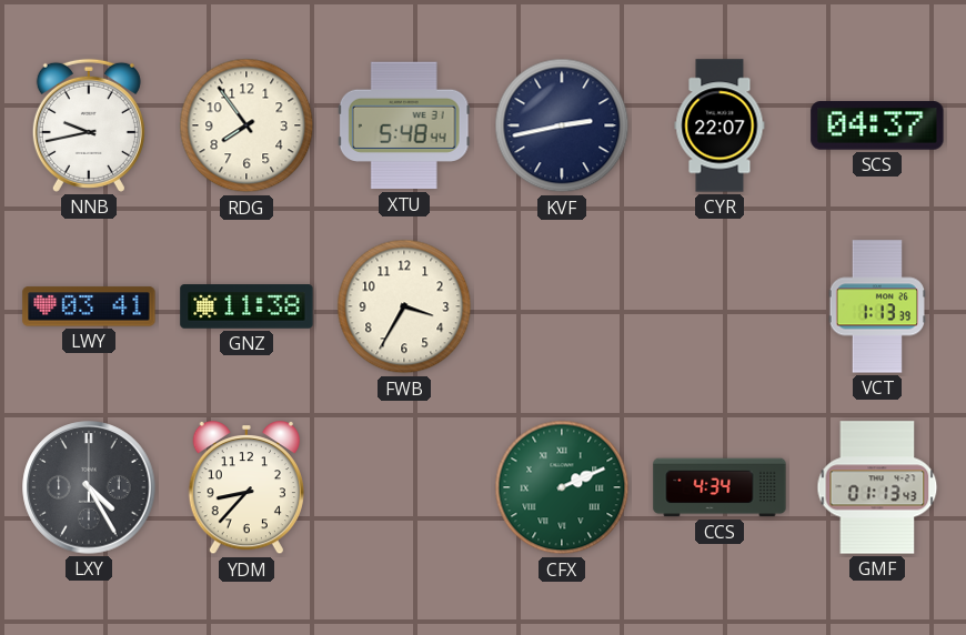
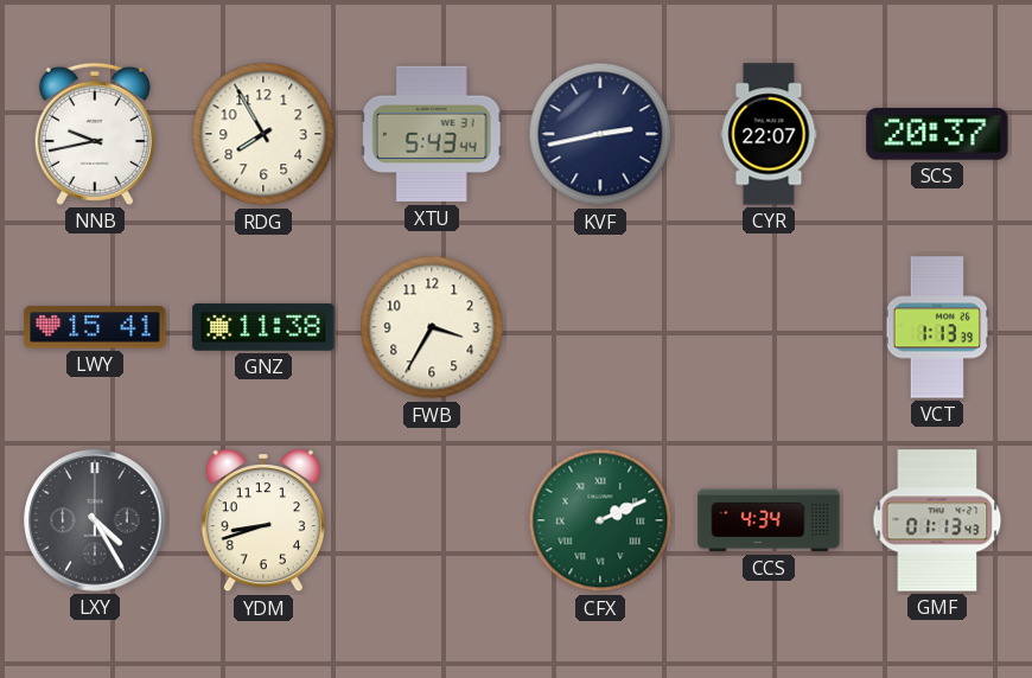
RDG: 7:54 -> 7:55 (263, 134)
XTU: 5:48 -> 5:43 (432, 134)
SCS: 04:37 -> 20:37 (937, 134)
LWY: 03:41 -> 15:41 (95, 327)
YDM: 8:37 -> 8:42 (263, 520)
